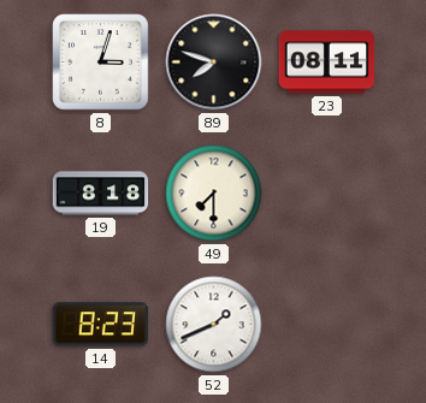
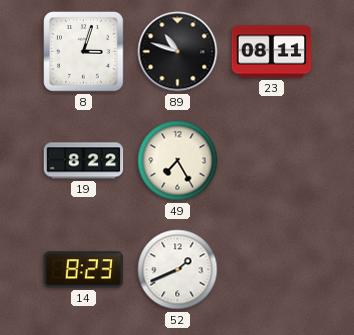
89: 7:48 -> 10:48 (178, 52)
19: 8:18 -> 8:22 (84, 161)
49: 7:30 -> 7:25 (178, 161)
